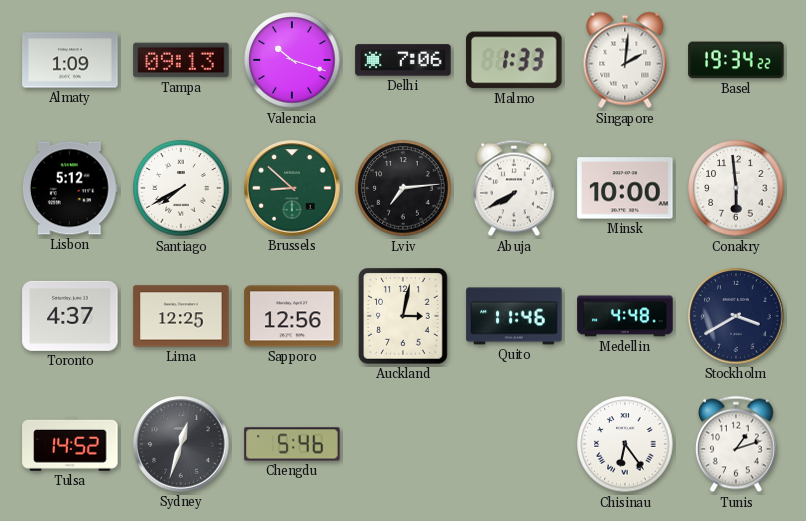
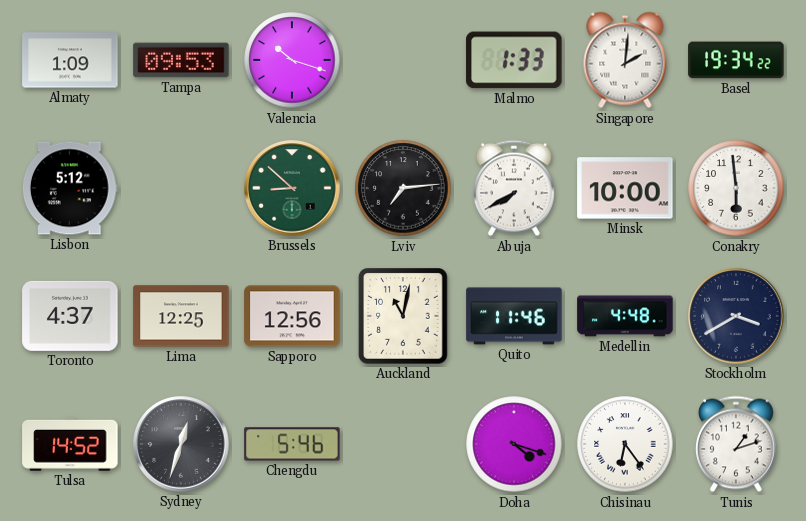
Tampa: 09:13 -> 09:53 (181, 60)
Delhi: 7:06 -> none (403, 60)
Santiago: 7:40 -> none (181, 188)
Auckland: 3:02 -> 11:02 (403, 316)
Doha: none -> 4:18 (514, 444)
